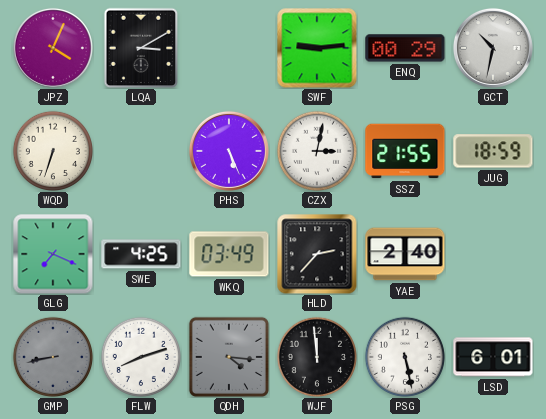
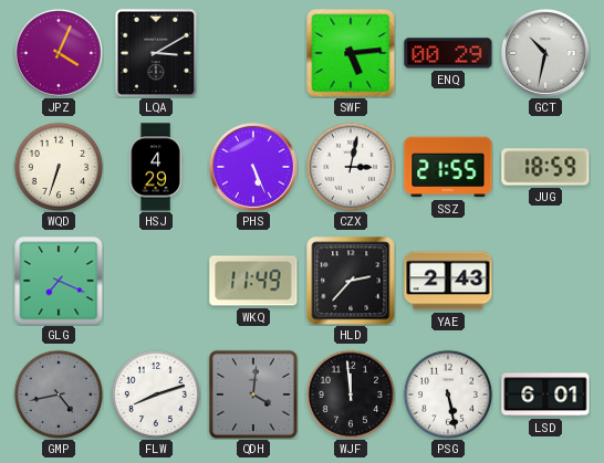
SWF: 9:14 -> 5:14 (351, 53)
HSJ: none -> 4:29 (156, 167)
SWE: 4:25 -> none (141, 254)
WKQ: 03:49 -> 11:49 (253, 281)
YAE: 2:40 -> 2:43 (448, 281)
GMP: 8:43 -> 4:43 (58, 393)
QDH: 4:16 -> 4:01 (253, 394)
